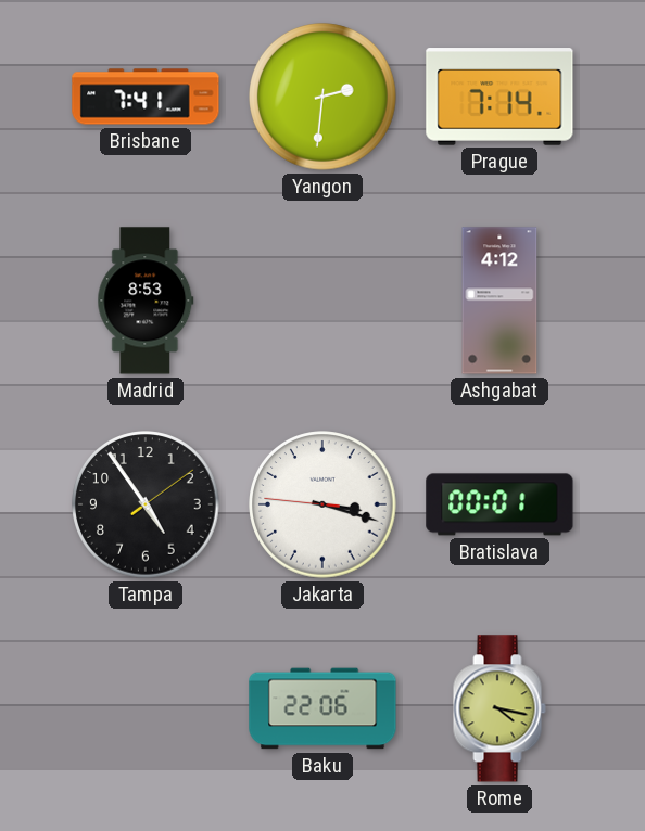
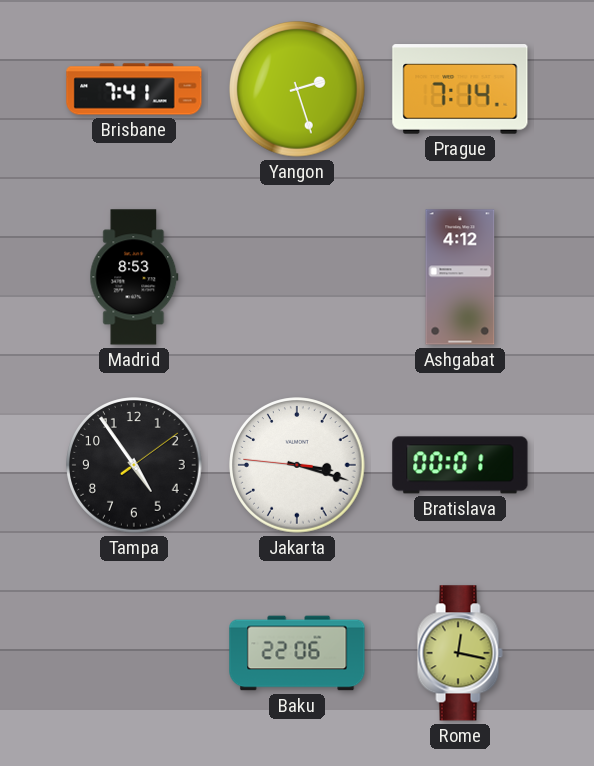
Yangon: 2:31 -> 2:27 (297, 89)
Rome: 4:17 -> 12:17 (460, 653)
